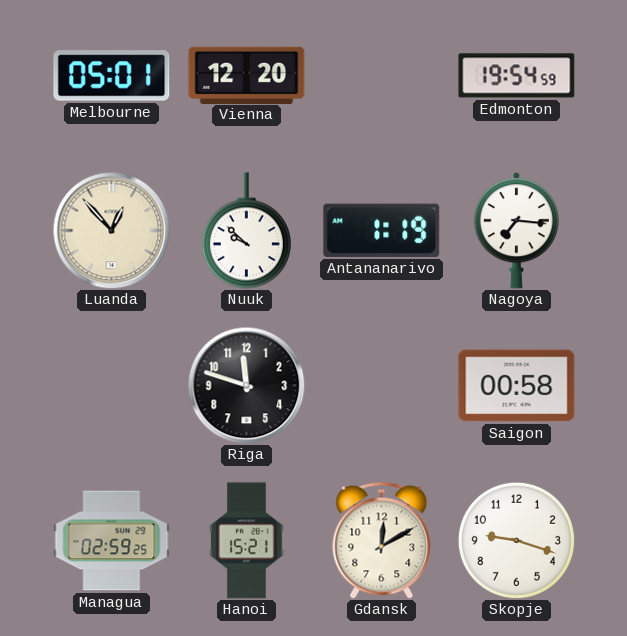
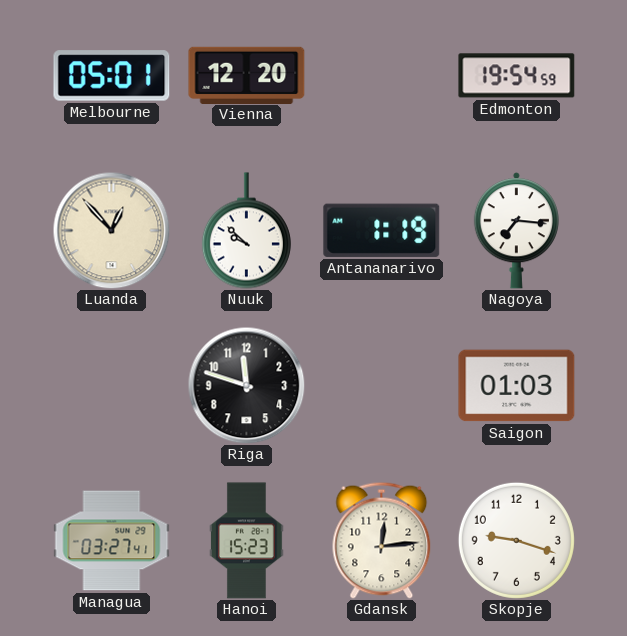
Saigon: 00:58 -> 01:03 (517, 386)
Managua: 02:59 -> 03:27 (112, 541)
Hanoi: 15:21 -> 15:23 (247, 541)
Gdansk: 12:10 -> 12:14 (382, 540)
